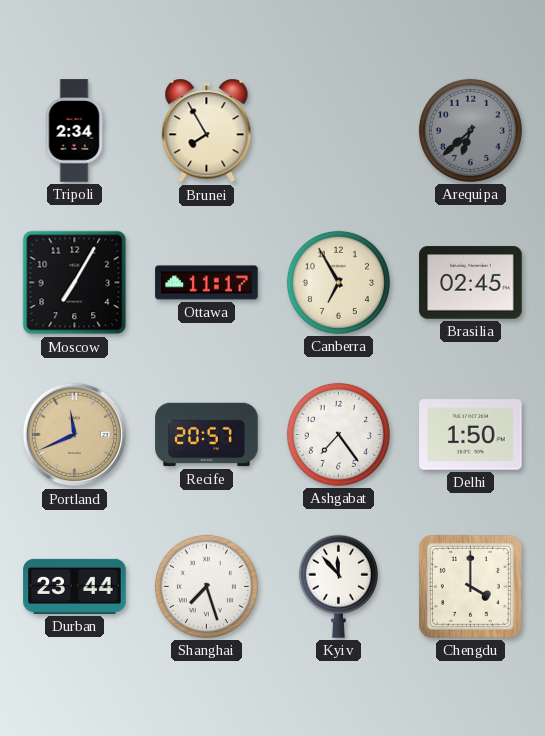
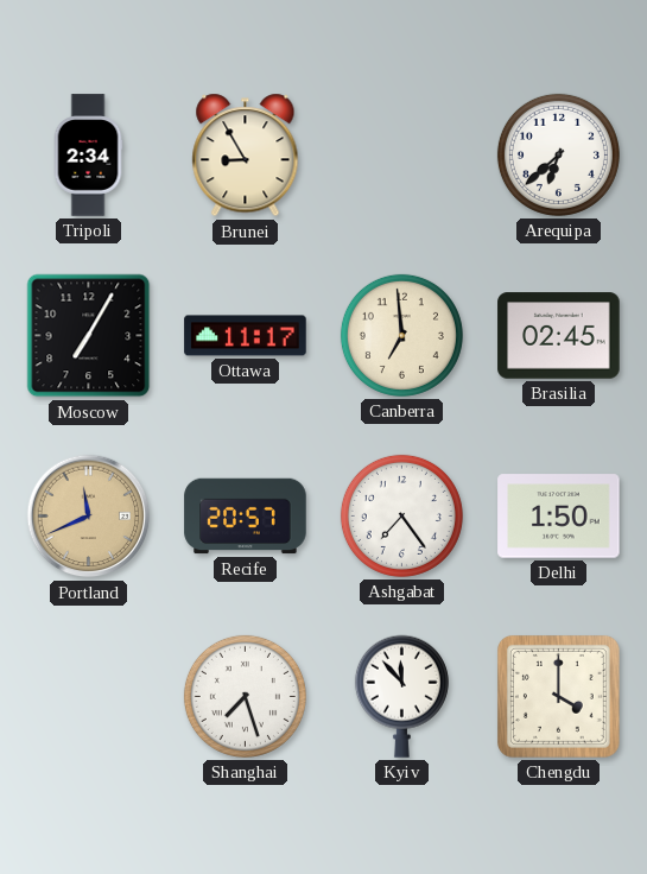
Brunei: 7:55 -> 8:55 (246, 156)
Arequipa dial: grey -> white (558, 154)
Canberra: 6:55 -> 6:59 (401, 335)
Durban: 23:44 -> none (75, 586)
